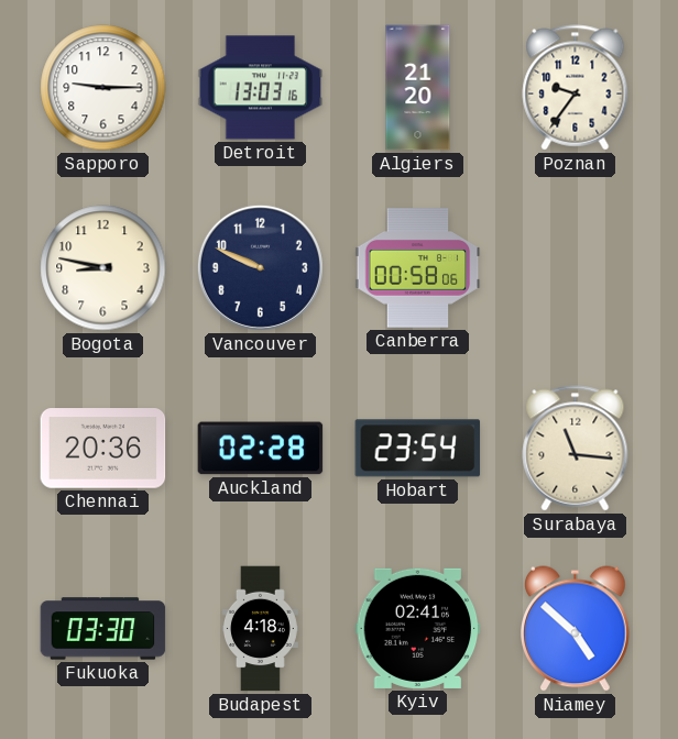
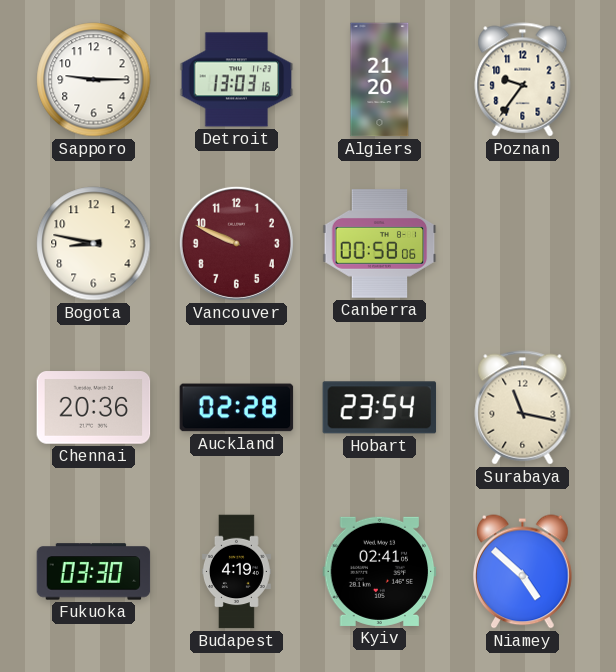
Vancouver dial: navy -> burgundy (236, 243)
Surabaya: 11:16 -> 11:17 (523, 408)
Budapest: 4:18 -> 4:19 (236, 572)
